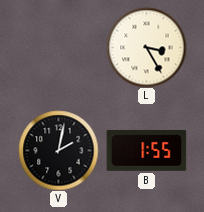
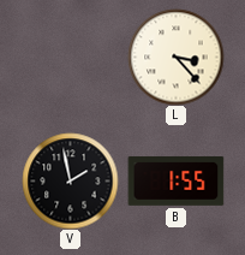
L: 3:25 -> 3:23 (175, 57)
V: 2:02 -> 1:58 (70, 180)
